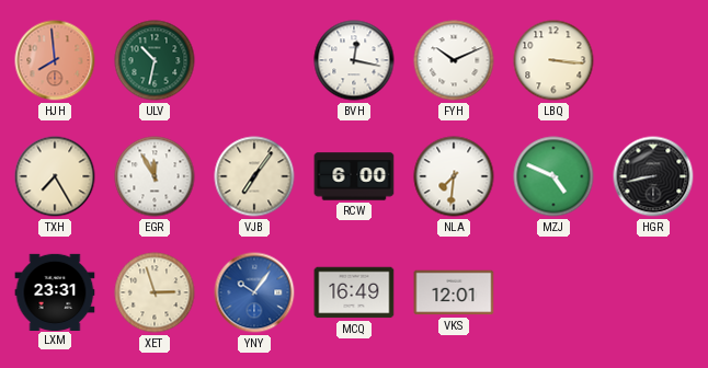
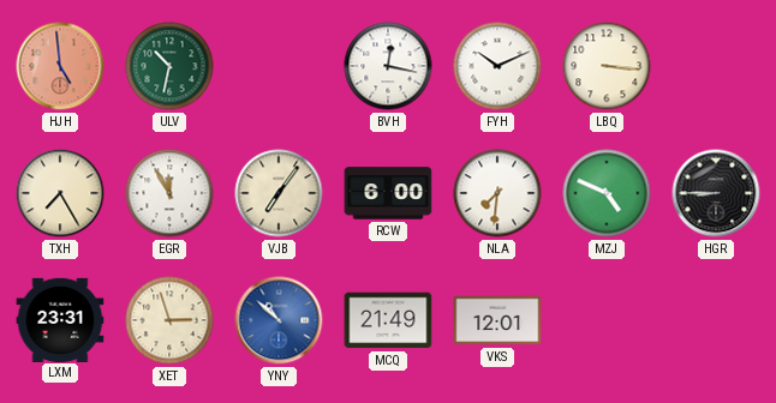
HJH: 7:59 -> 4:59 (60, 66)
HGR: 8:43 -> 8:45 (716, 193)
YNY: 10:06 -> 10:52 (279, 320)
MCQ: 16:49 -> 21:49 (388, 320)
